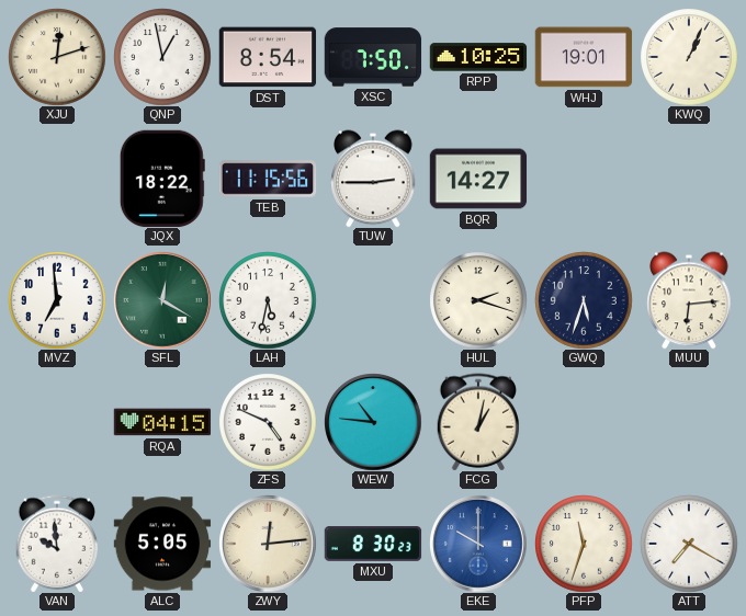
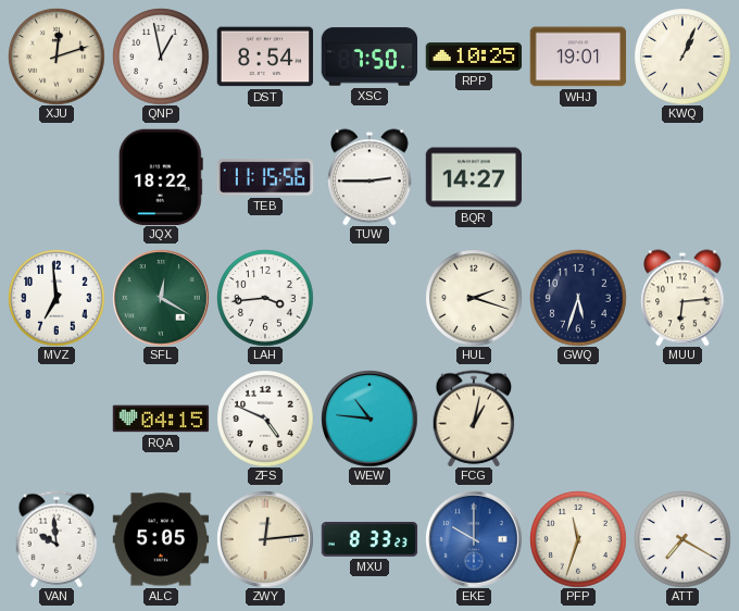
LAH: 5:32 -> 3:44 (265, 298)
MXU: 8:30 -> 8:33 (369, 539)
